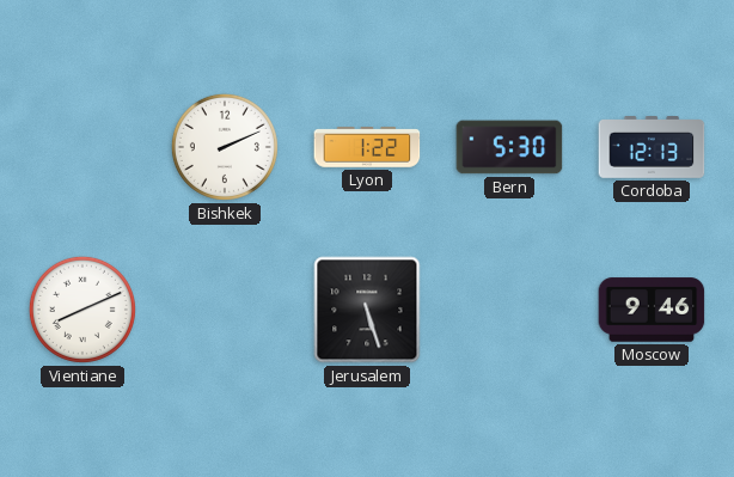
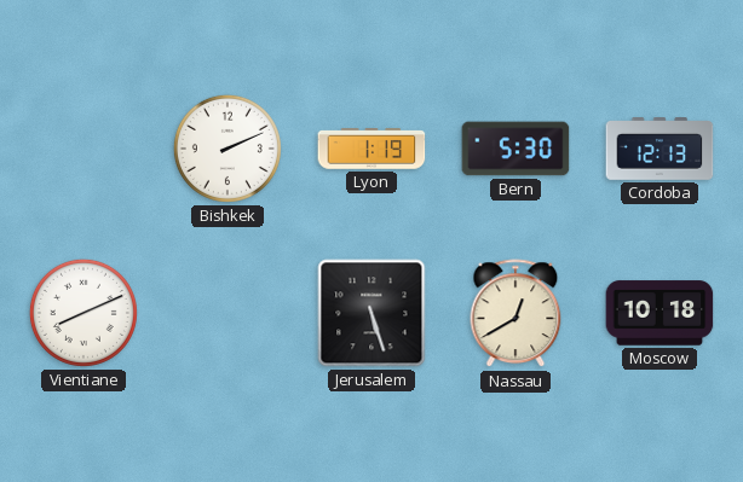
Lyon: 1:22 -> 1:19 (372, 149)
Nassau: none -> 12:40 (516, 314)
Moscow: 9:46 -> 10:18 (660, 313)
